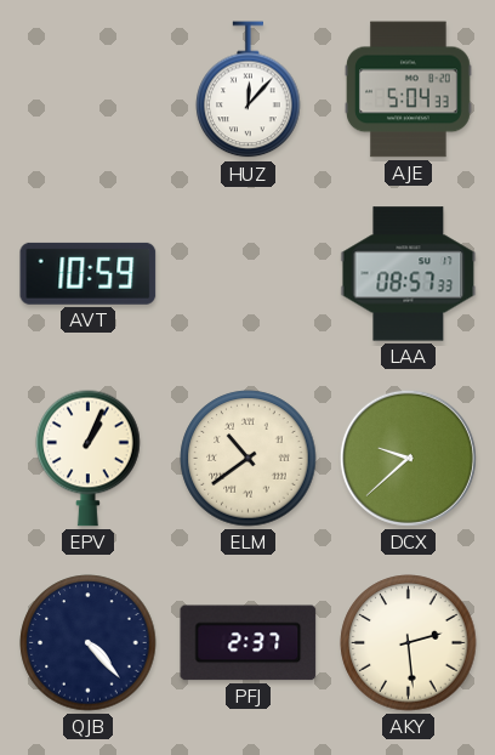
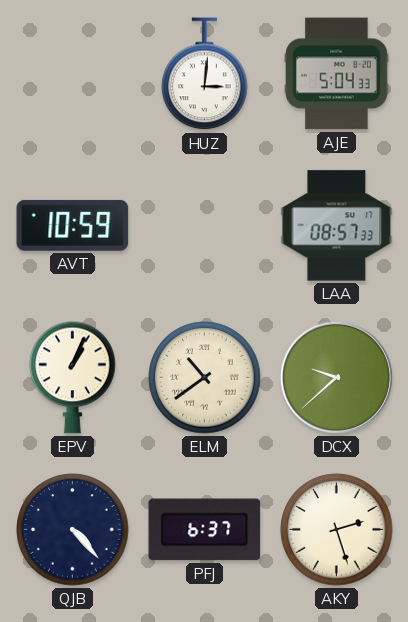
HUZ: 12:07 -> 3:01 (205, 74)
PFJ: 2:37 -> 6:37 (205, 530)
AKY: 2:29 -> 2:27 (337, 530)
